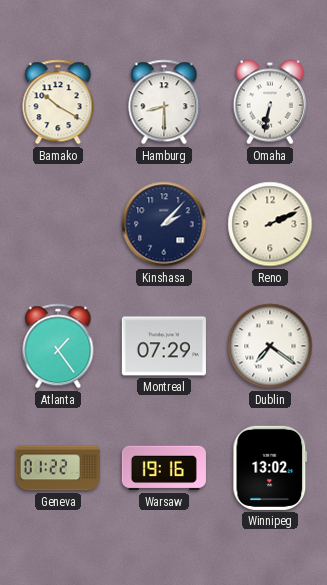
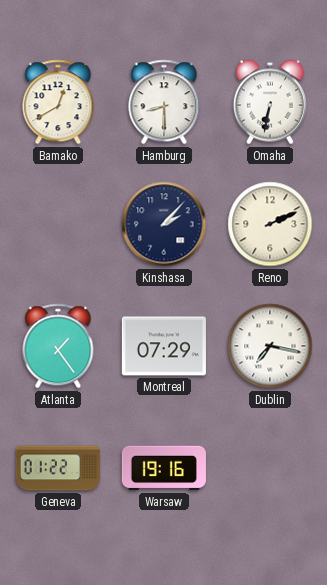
Bamako: 10:20 -> 12:40 (58, 102)
Dublin: 7:21 -> 7:17 (270, 346)
Winnipeg: 13:02 -> none (270, 468)
